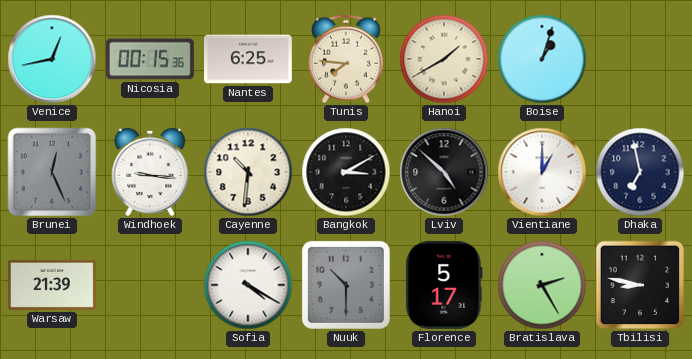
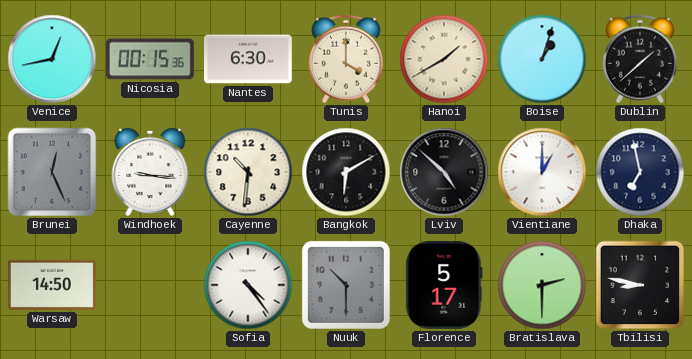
Nantes: 6:25 -> 6:30 (249, 59)
Tunis: 7:46 -> 4:00 (346, 59)
Dublin: none -> 1:38 (640, 59)
Bangkok: 3:10 -> 6:10 (346, 172)
Warsaw: 21:39 -> 14:50 (53, 285)
Sofia: 4:20 -> 4:24 (248, 285)
Bratislava: 2:25 -> 2:30 (542, 285)
